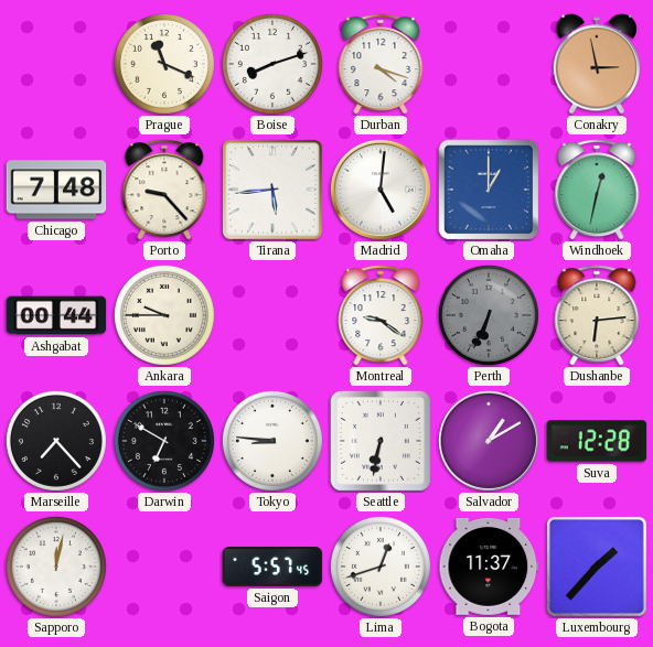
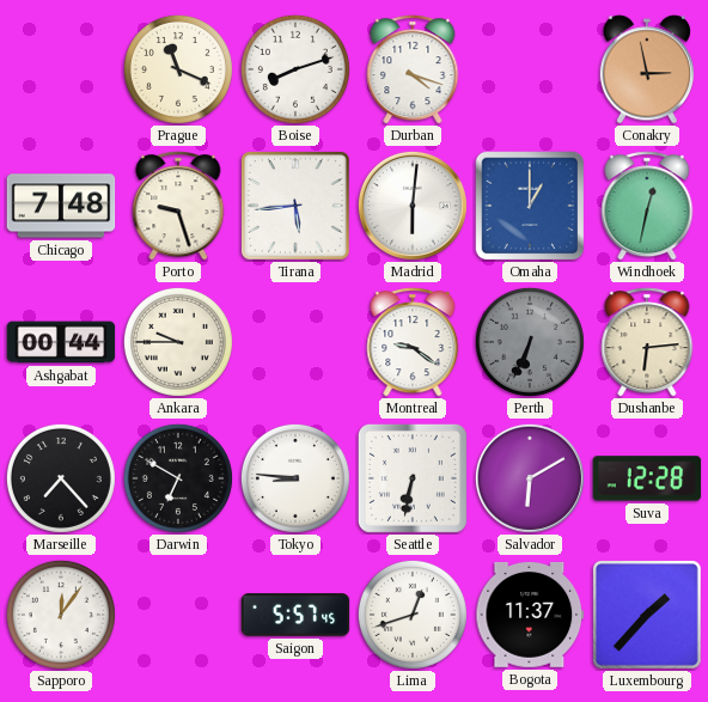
Porto: 9:23 -> 9:27 (178, 206)
Madrid: 5:01 -> 6:01 (413, 206)
Salvador: 1:10 -> 6:10 (530, 478)
Sapporo: 12:02 -> 12:06 (61, 615)
